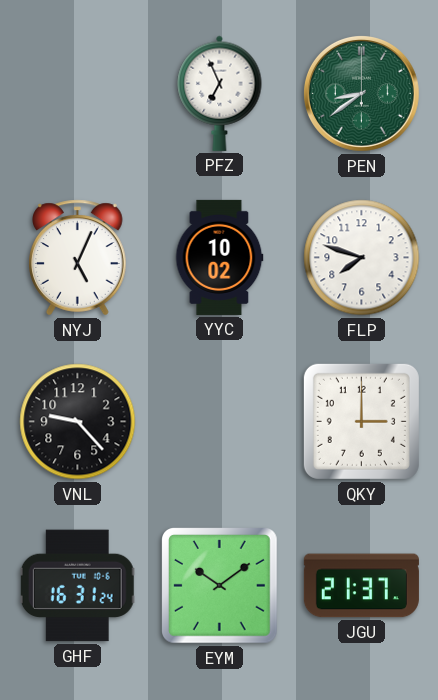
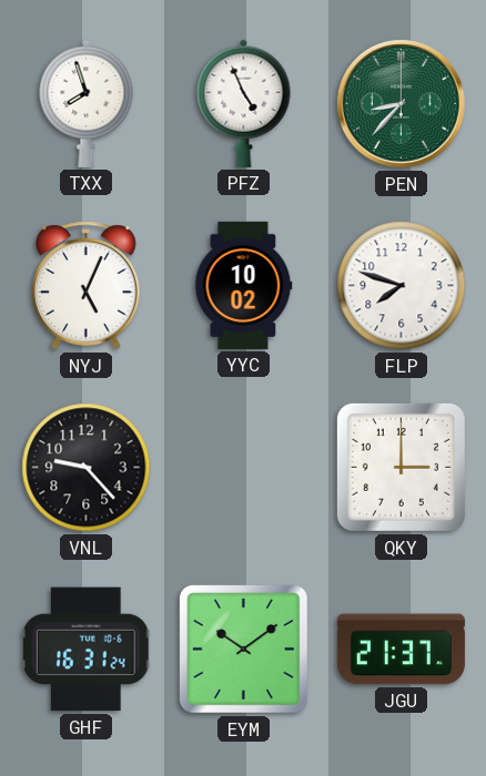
TXX: none -> 7:57 (87, 103)
PFZ: 6:56 -> 4:56 (244, 103)
PEN: 8:39 -> 8:37 (401, 103)
